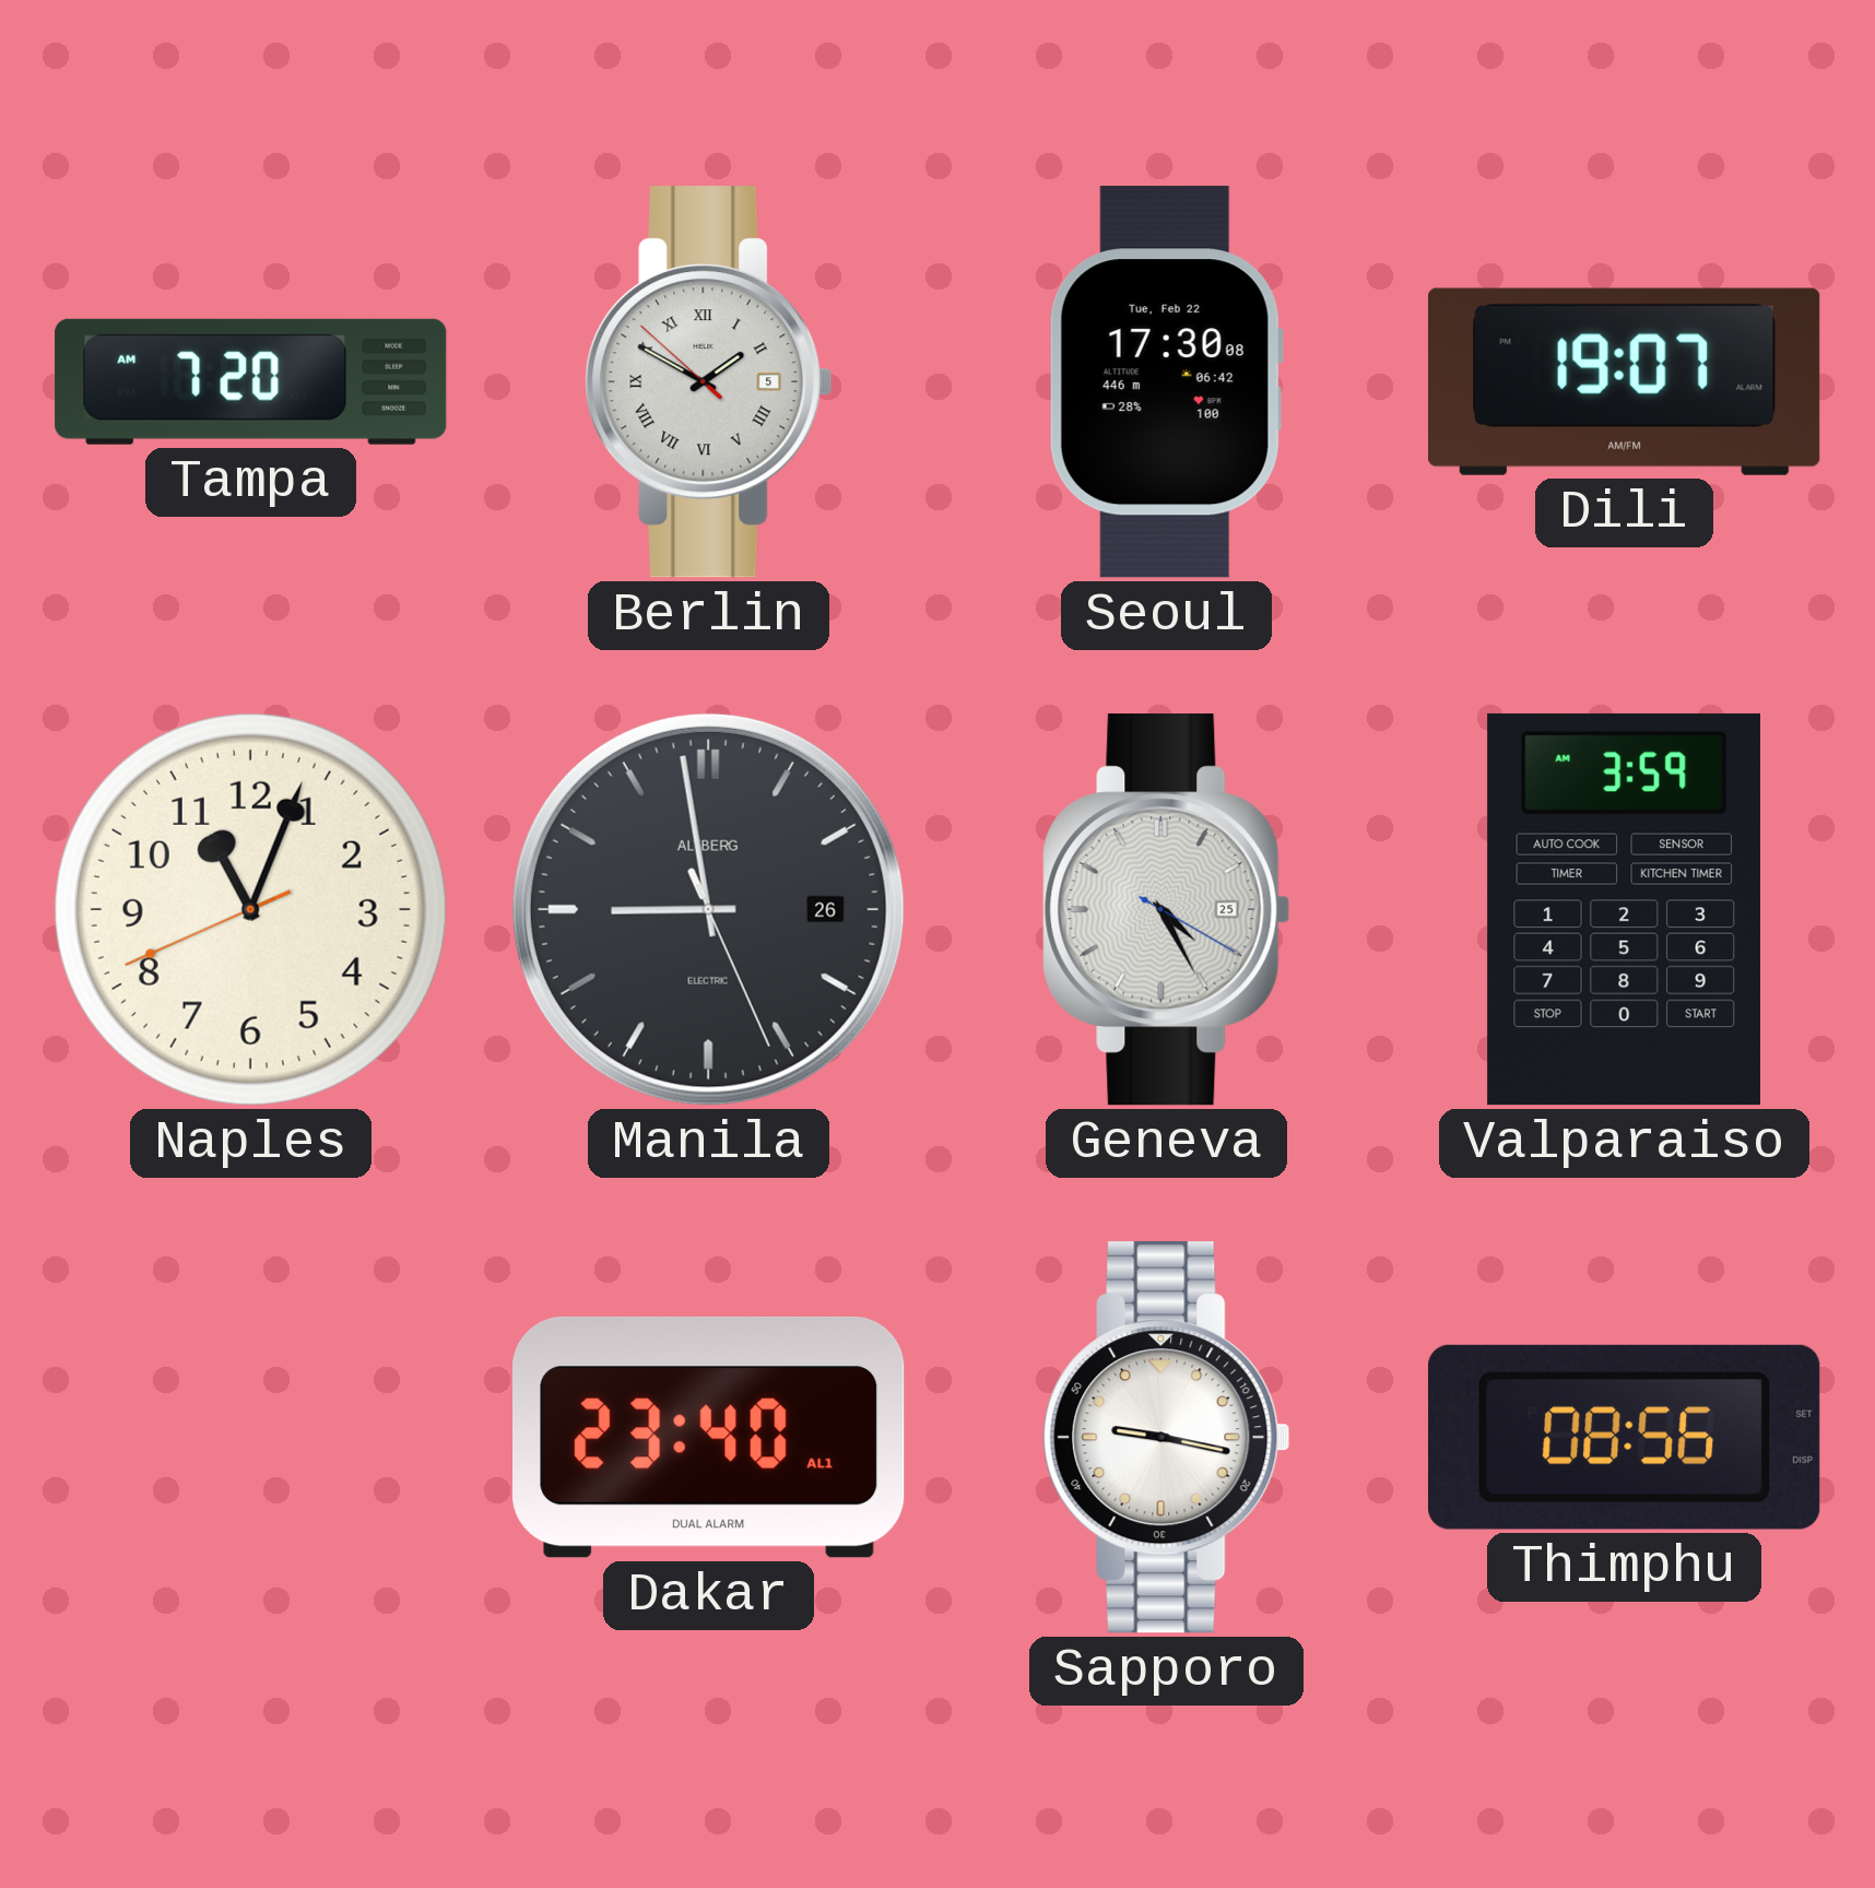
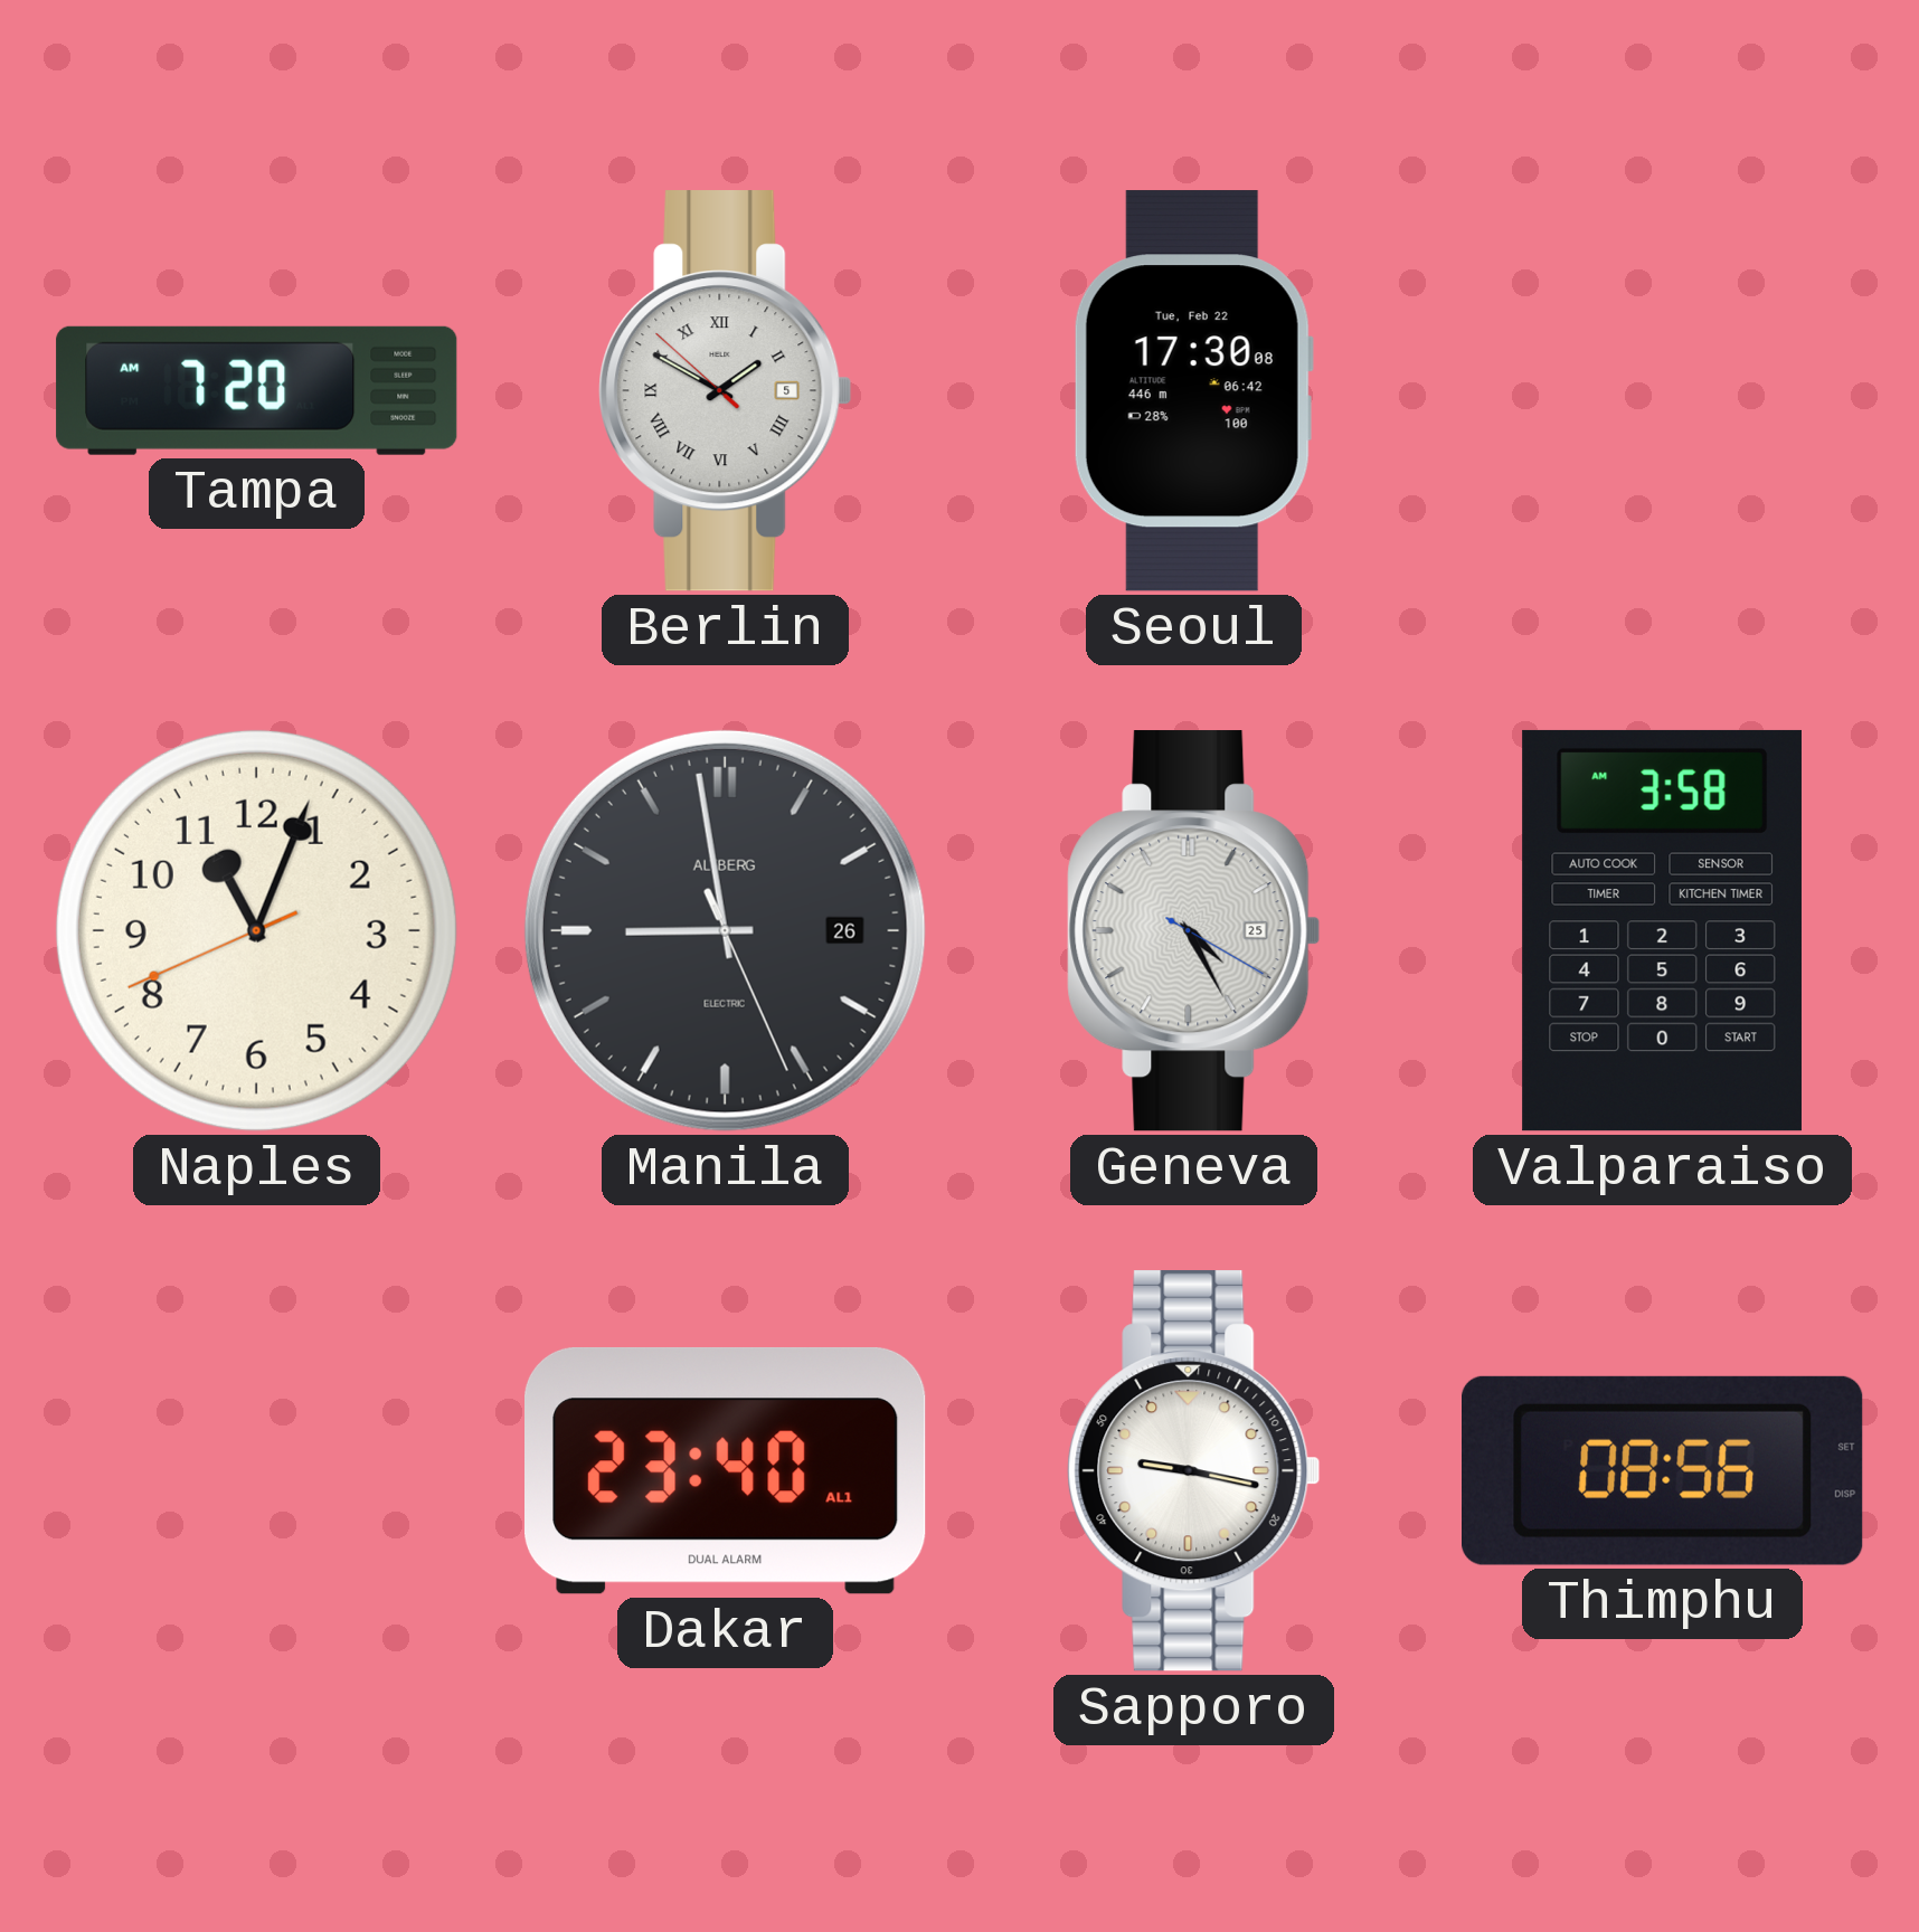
Dili: 19:07 -> none (1625, 381)
Valparaiso: 3:59 -> 3:58 (1662, 930)
